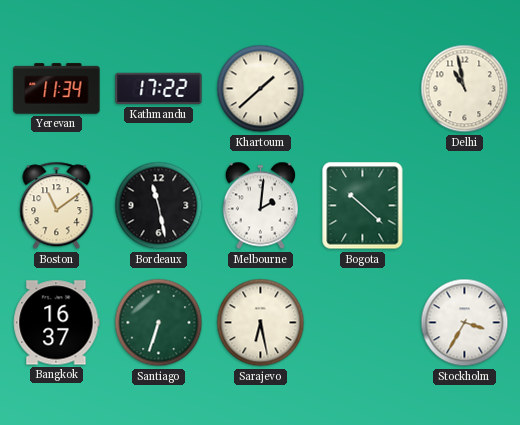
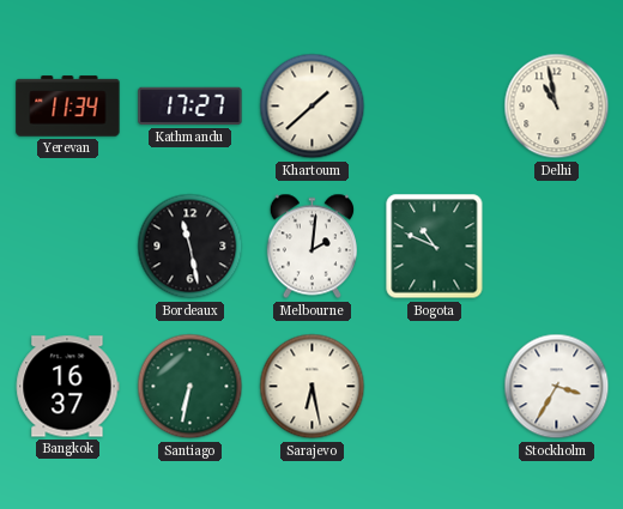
Kathmandu: 17:22 -> 17:27 (190, 107)
Boston: 11:09 -> none (57, 206)
Bogota: 10:22 -> 10:49 (435, 247)
Santiago: 6:33 -> 6:32 (190, 387)
